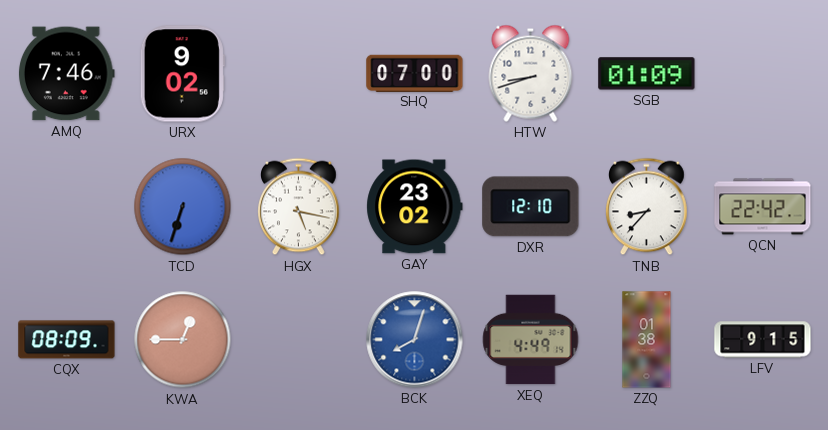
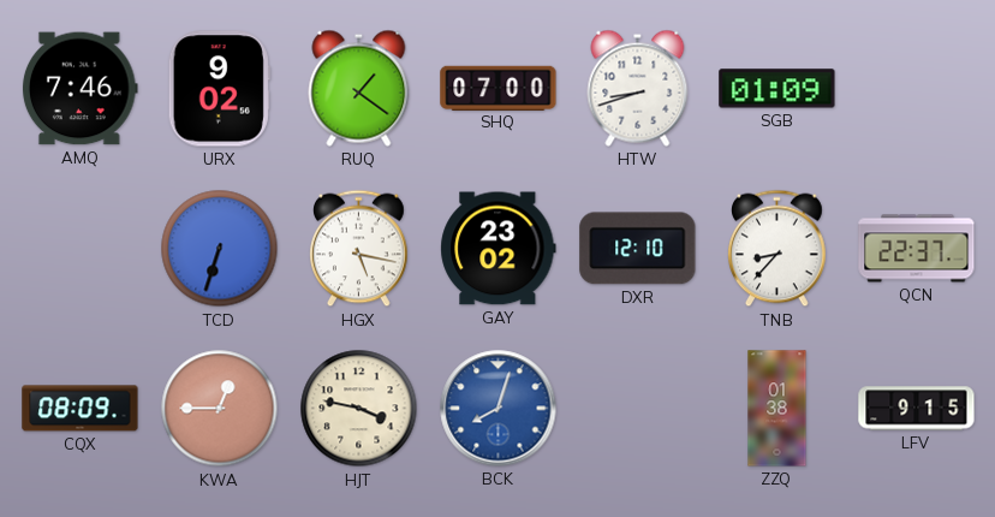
RUQ: none -> 1:21 (359, 88)
QCN: 22:42 -> 22:37 (917, 249)
HJT: none -> 3:47 (359, 409)
XEQ: 4:49 -> none (531, 340)
